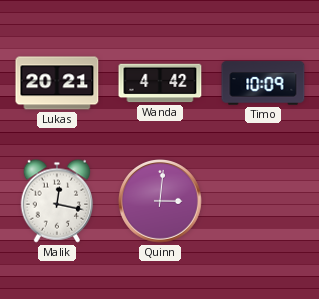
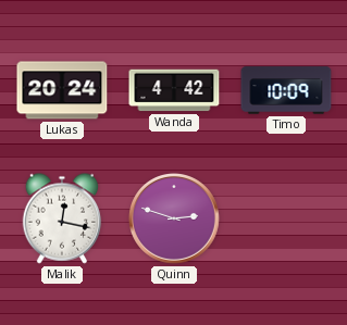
Lukas: 20:21 -> 20:24 (62, 90)
Quinn: 3:01 -> 2:48 (175, 220)
